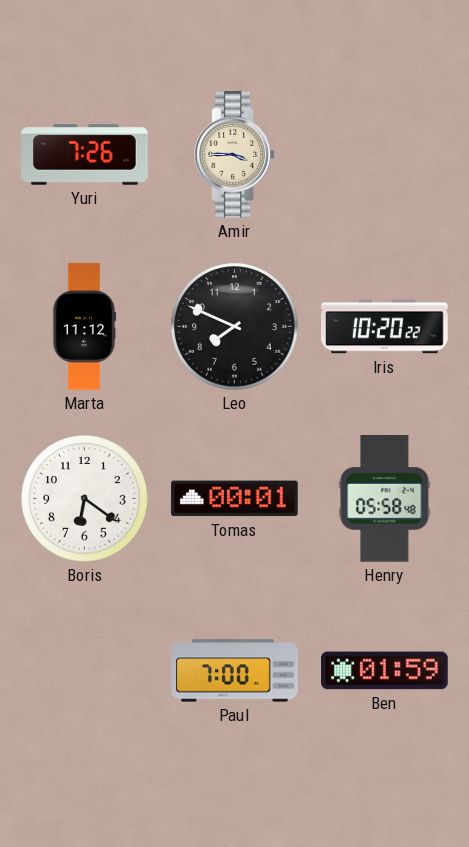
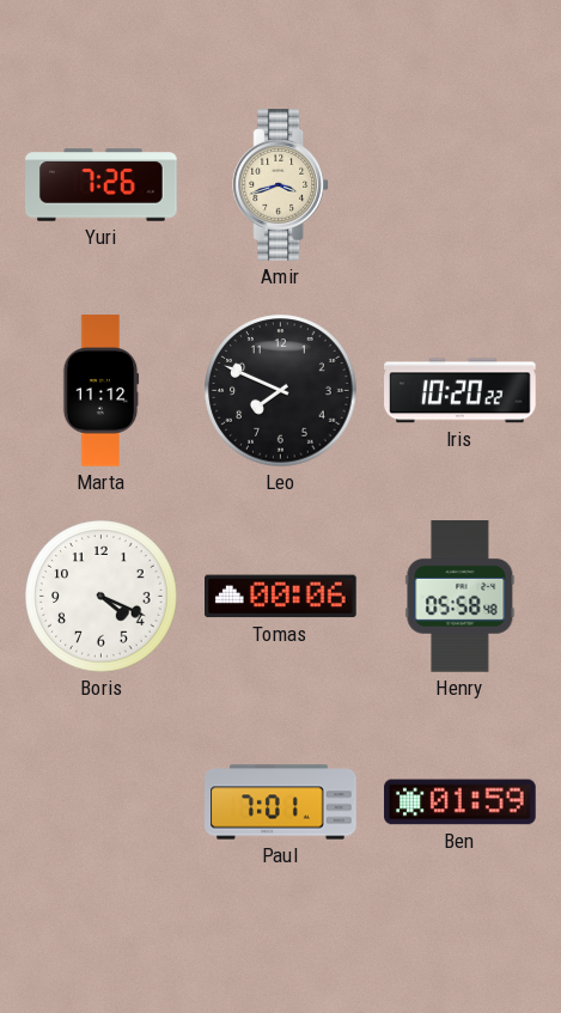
Amir: 3:45 -> 3:42 (281, 185)
Boris: 6:21 -> 4:19 (102, 597)
Tomas: 00:01 -> 00:06 (281, 597)
Paul: 7:00 -> 7:01 (281, 803)
